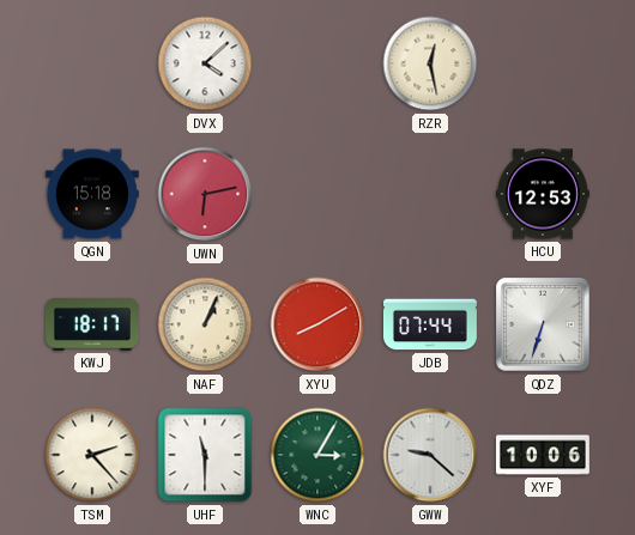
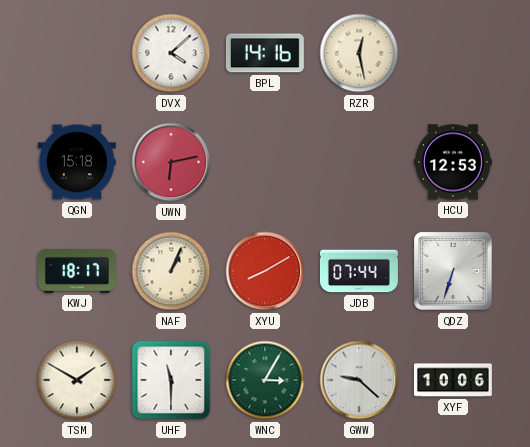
BPL: none -> 14:16 (265, 53)
TSM: 2:23 -> 1:50 (77, 380)
